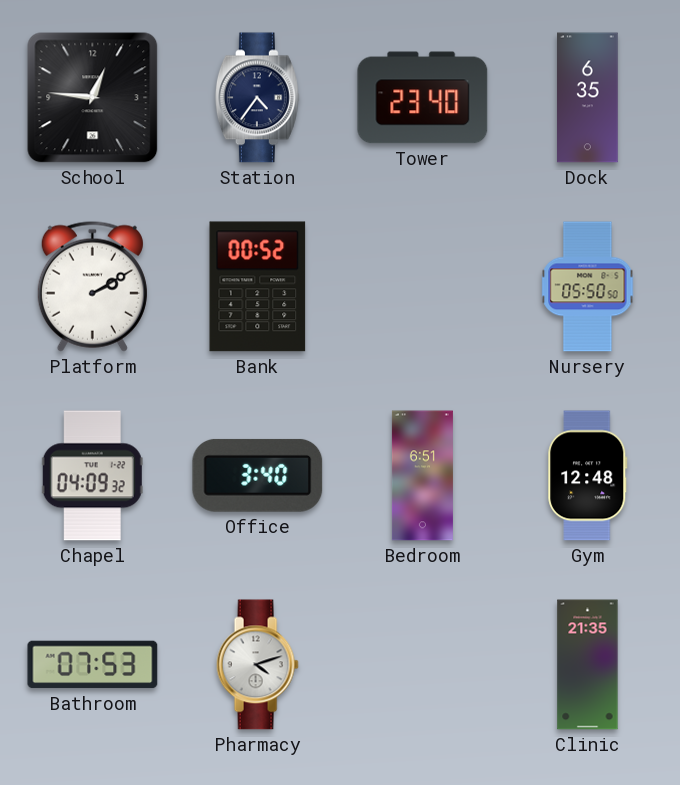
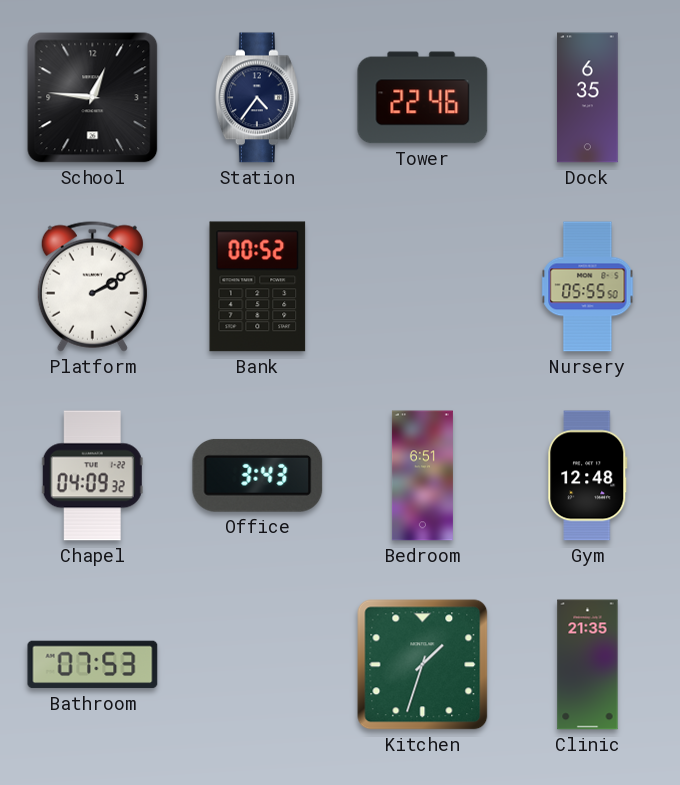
Tower: 23:40 -> 22:46 (423, 98)
Nursery: 05:50 -> 05:55 (588, 287)
Office: 3:40 -> 3:43 (258, 475)
Pharmacy: 4:12 -> none (257, 665)
Kitchen: none -> 1:33 (423, 665)
